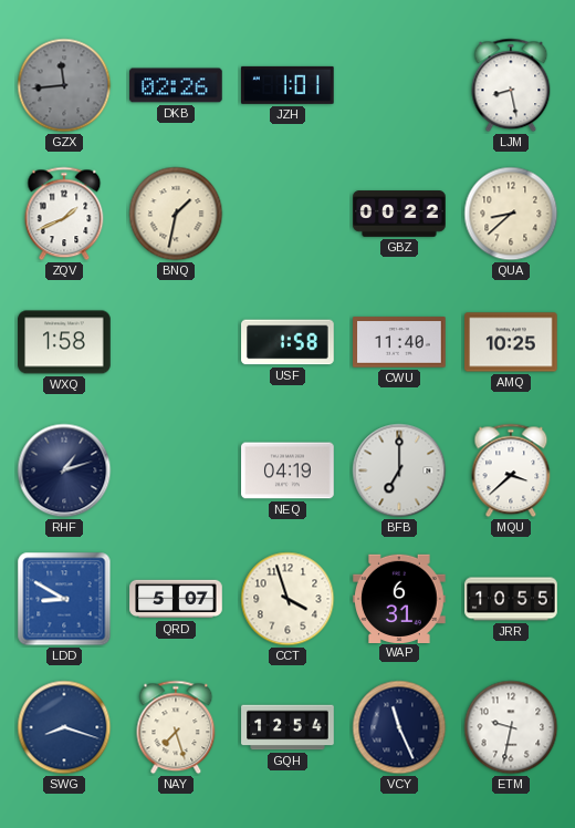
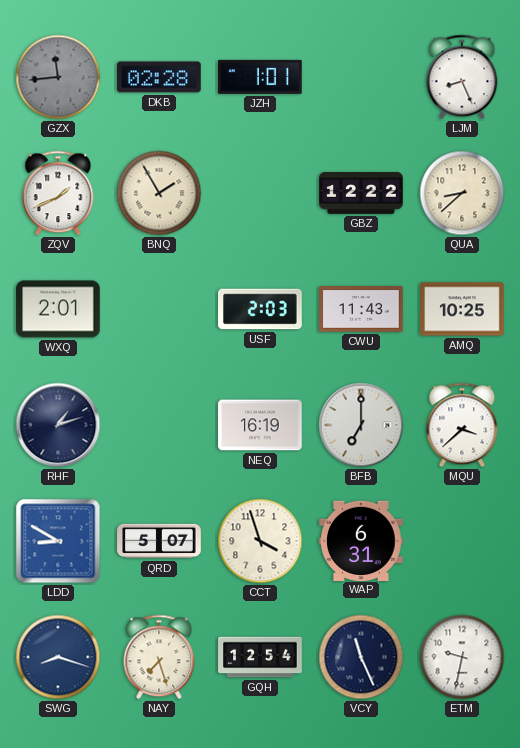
DKB: 02:26 -> 02:28 (159, 77)
LJM: 8:28 -> 8:26 (462, 77)
BNQ: 1:32 -> 1:55 (159, 193)
GBZ: 00:22 -> 12:22 (361, 193)
WXQ: 1:58 -> 2:01 (58, 309)
USF: 1:58 -> 2:03 (260, 309)
CWU: 11:40 -> 11:43 (361, 309)
NEQ: 04:19 -> 16:19 (260, 425)
JRR: 10:55 -> none (511, 599)
